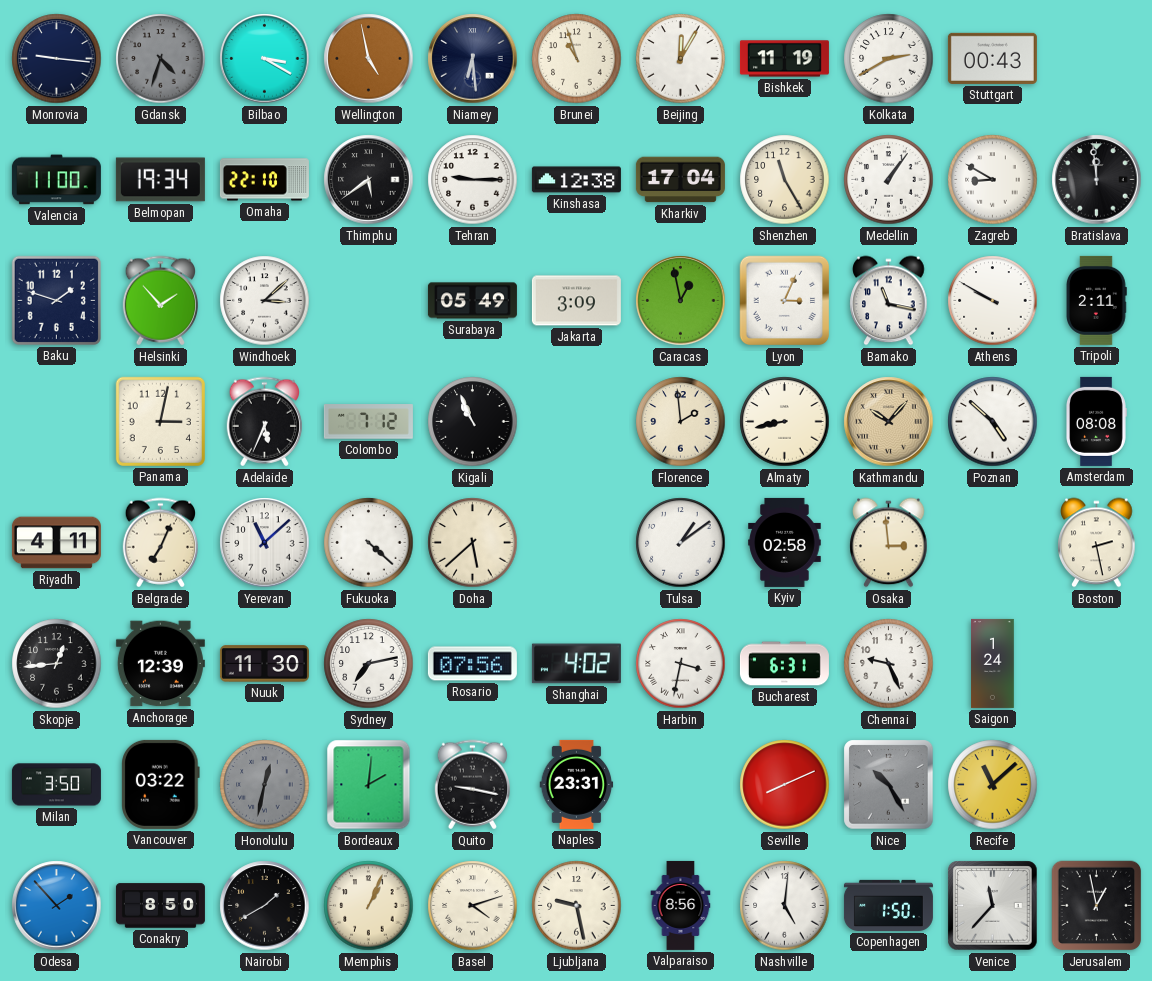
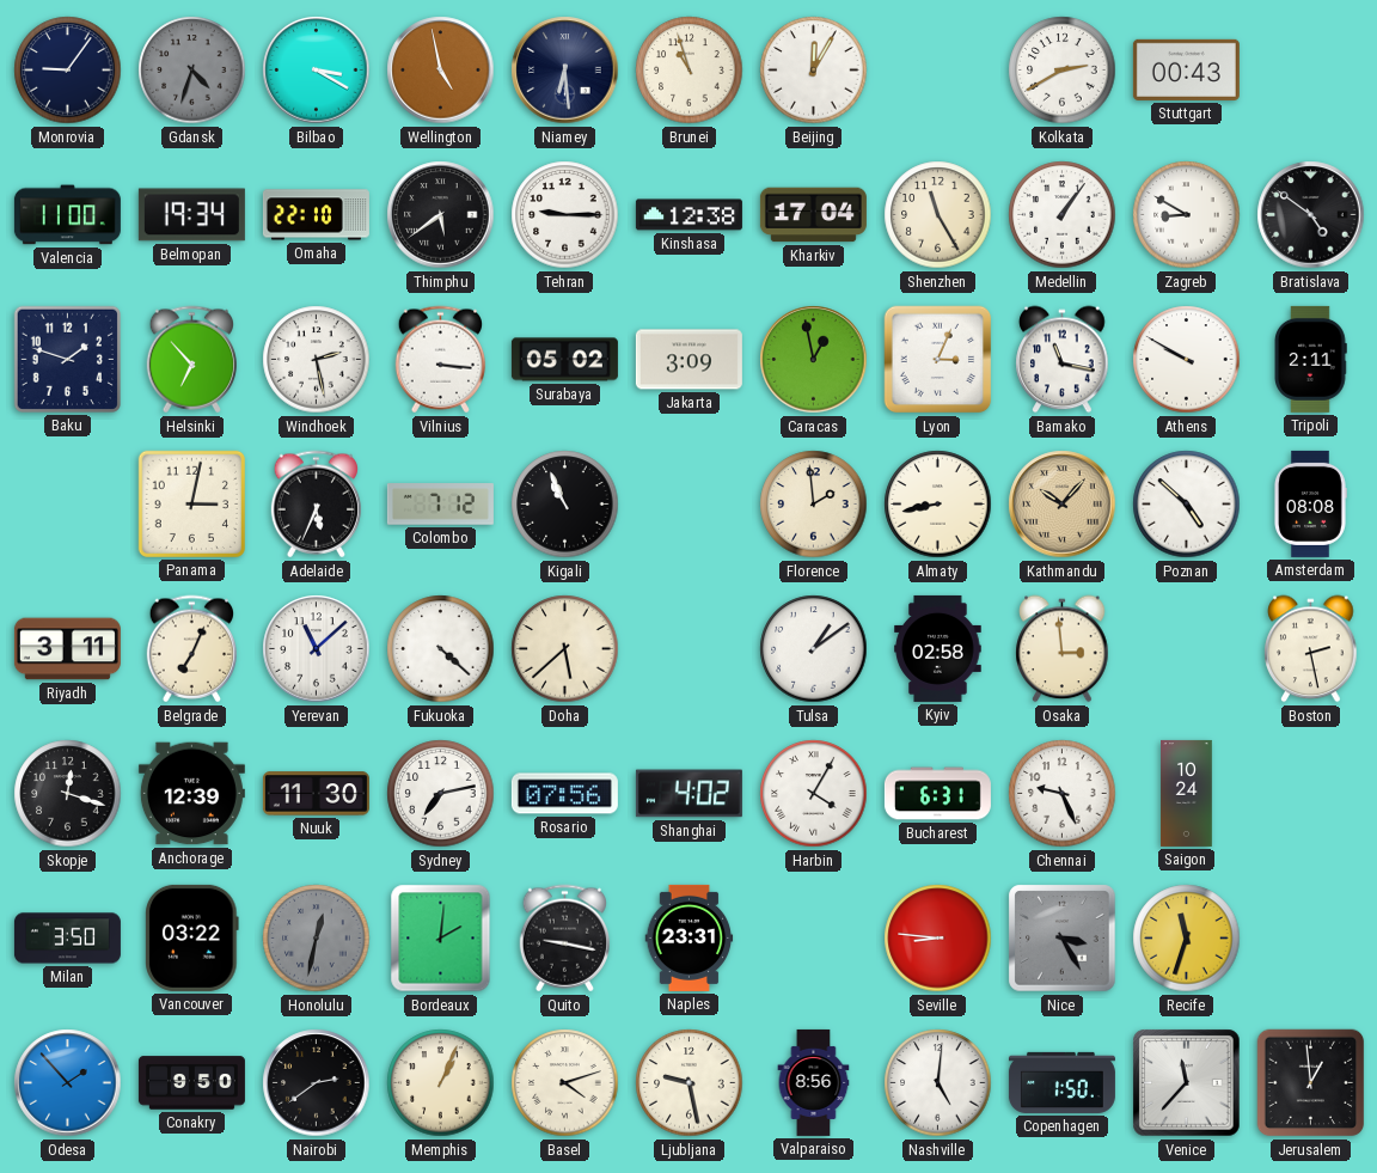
Monrovia: 9:16 -> 9:06 (68, 71)
Bishkek: 11:19 -> none (784, 59)
Bratislava: 11:59 -> 4:51 (1311, 215)
Helsinki: 1:53 -> 6:53 (191, 360)
Windhoek: 3:08 -> 2:28 (317, 360)
Vilnius: none -> 3:16 (440, 360)
Surabaya: 05:49 -> 05:02 (564, 360)
Riyadh: 4:11 -> 3:11 (67, 649)
Skopje: 12:44 -> 12:18 (68, 794)
Harbin: 3:32 -> 4:05 (814, 794)
Saigon: 1:24 -> 10:24 (1187, 793)
Seville: 8:11 -> 8:46 (938, 939)
Nice: 10:25 -> 3:25 (1063, 939)
Recife: 11:08 -> 11:33 (1187, 939)
Conakry: 8:50 -> 9:50 (191, 1083)
Nairobi: 1:40 -> 2:39 (317, 1083)
Jerusalem: 12:58 -> 12:59 (1311, 1083)
